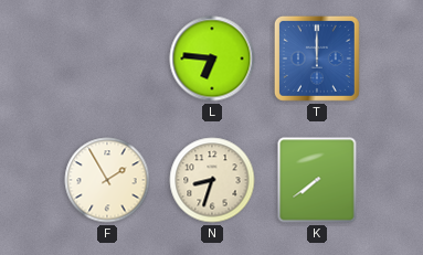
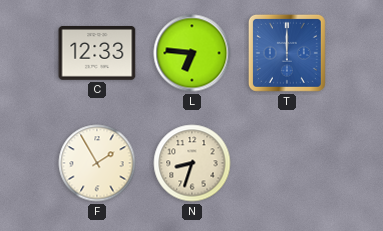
C: none -> 12:33 (97, 54)
K: 7:39 -> none (317, 180)
